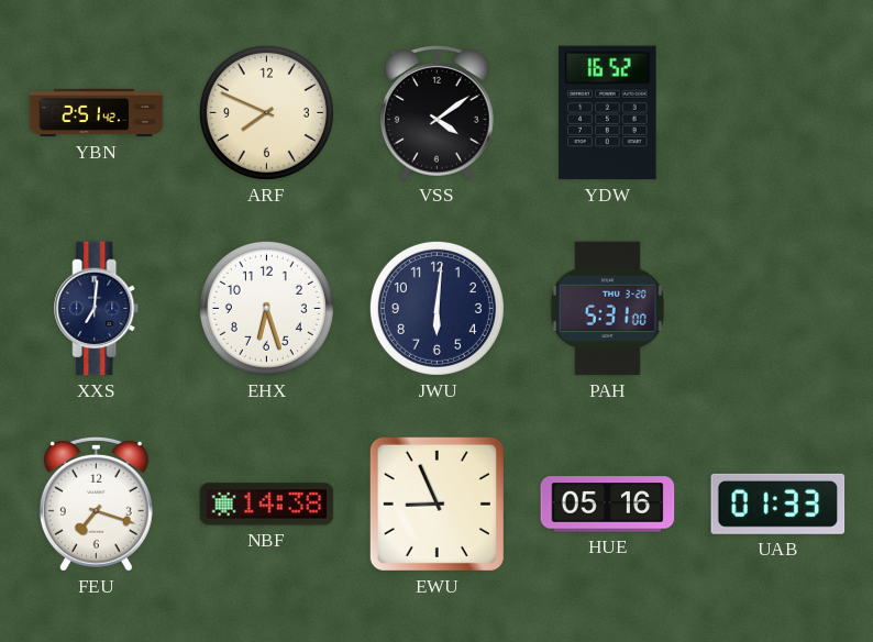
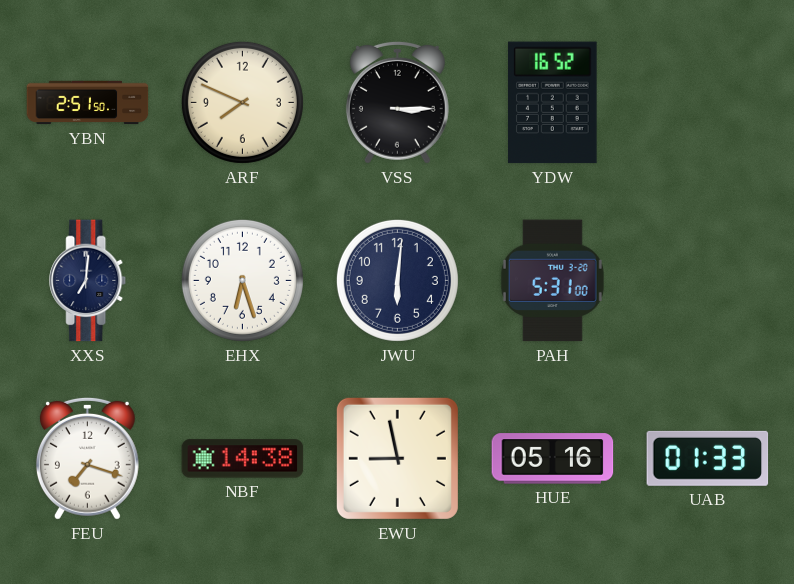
YBN: 2:51:42 -> 2:51:50 (88, 103)
VSS: 4:09 -> 3:15 (397, 102)
EWU: 8:56 -> 8:58 (397, 458)
